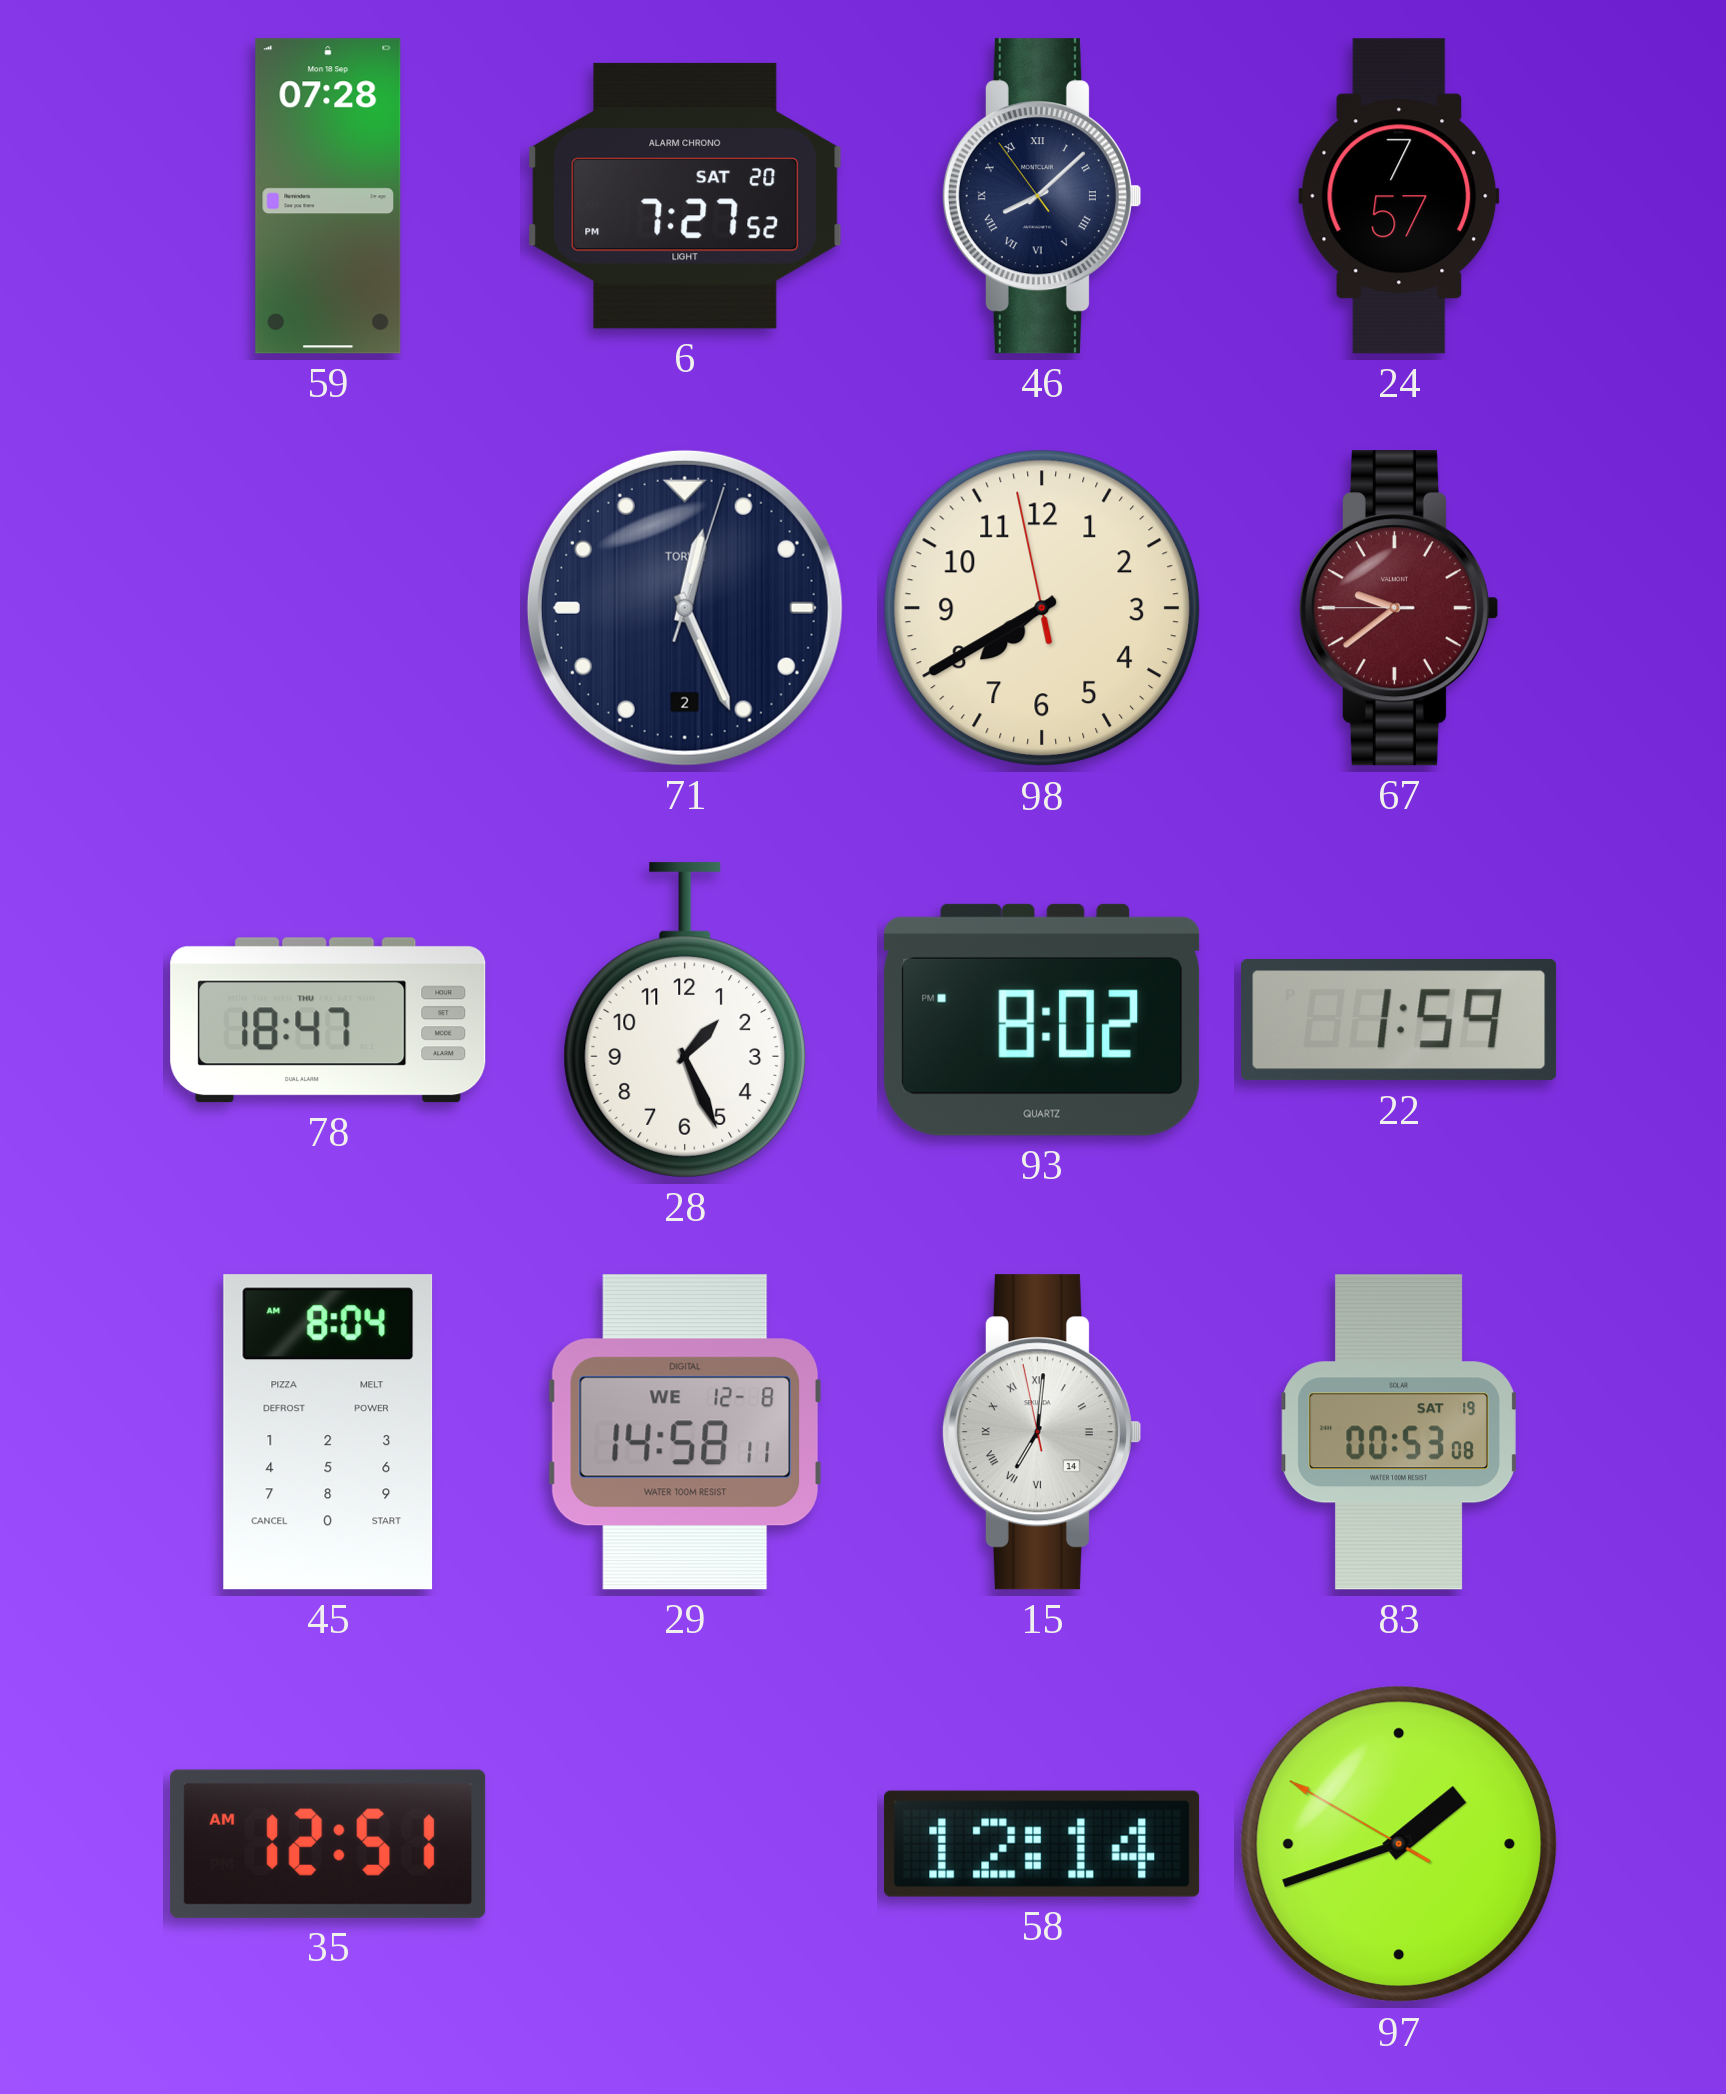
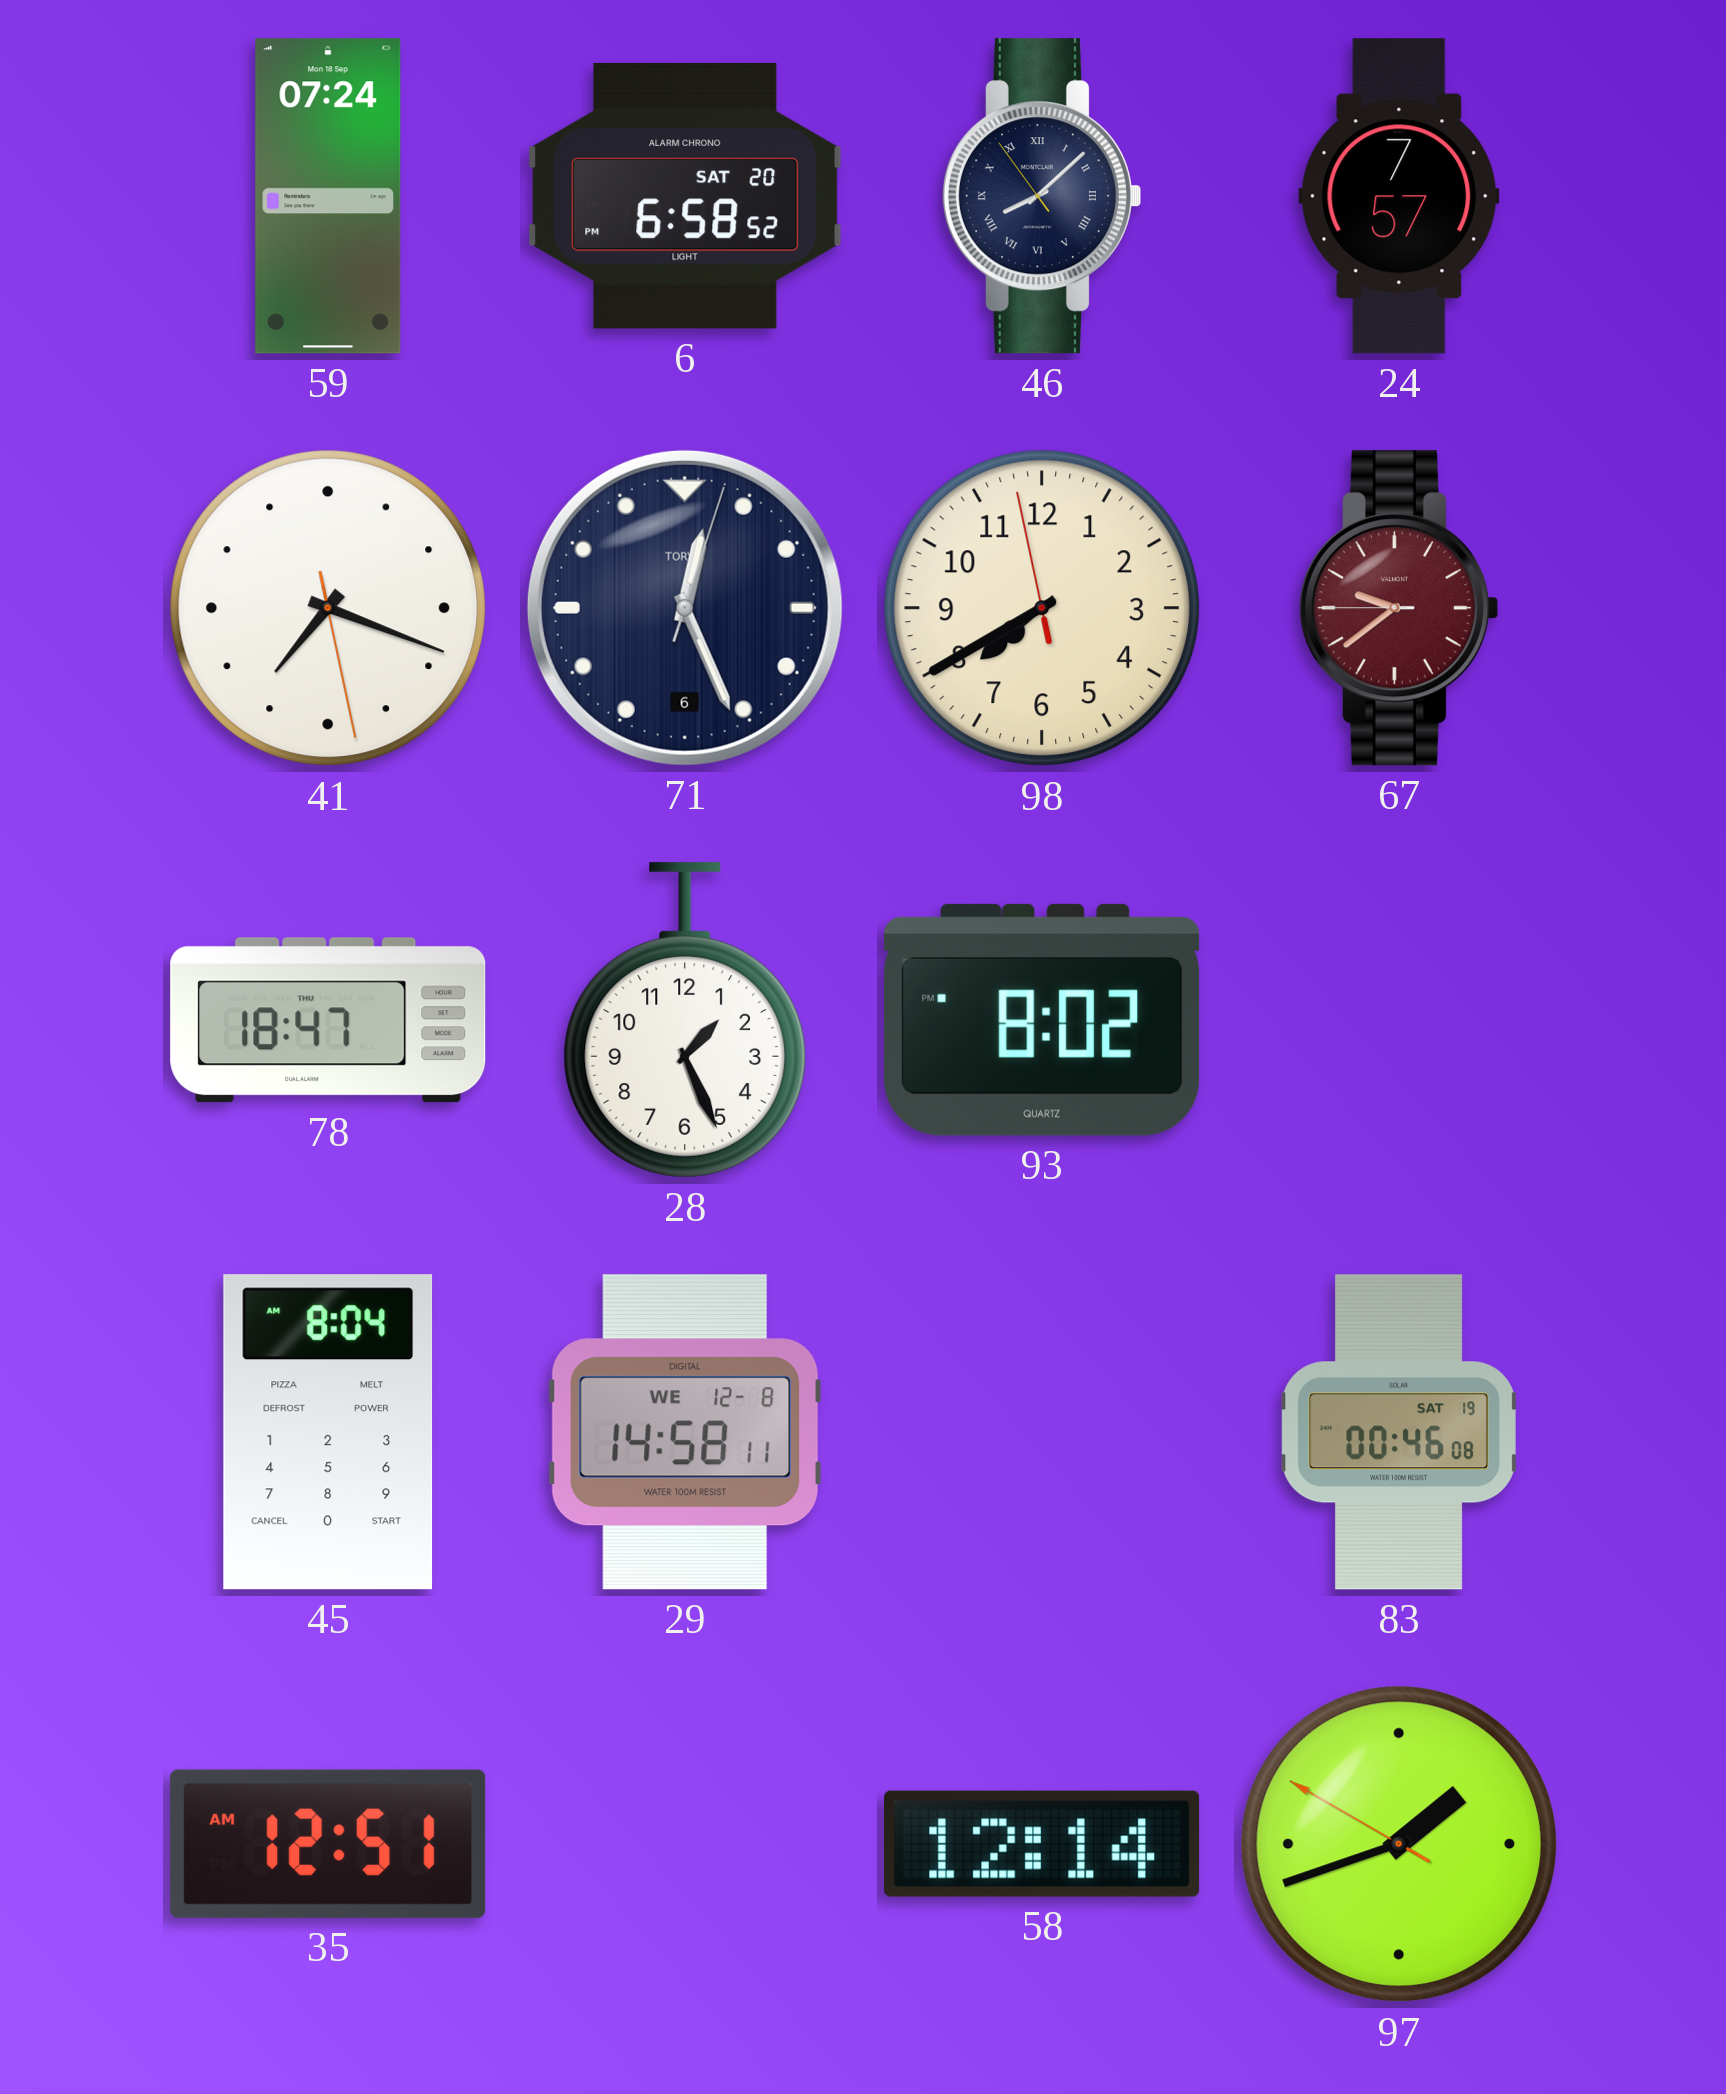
59: 07:28 -> 07:24 (328, 196)
6: 7:27 -> 6:58 (685, 196)
41: none -> 7:18 (328, 608)
71 date: 2 -> 6 (685, 608)
22: 1:59 -> none (1399, 1020)
15: 7:00 -> none (1041, 1432)
83: 00:53 -> 00:46 (1399, 1432)
